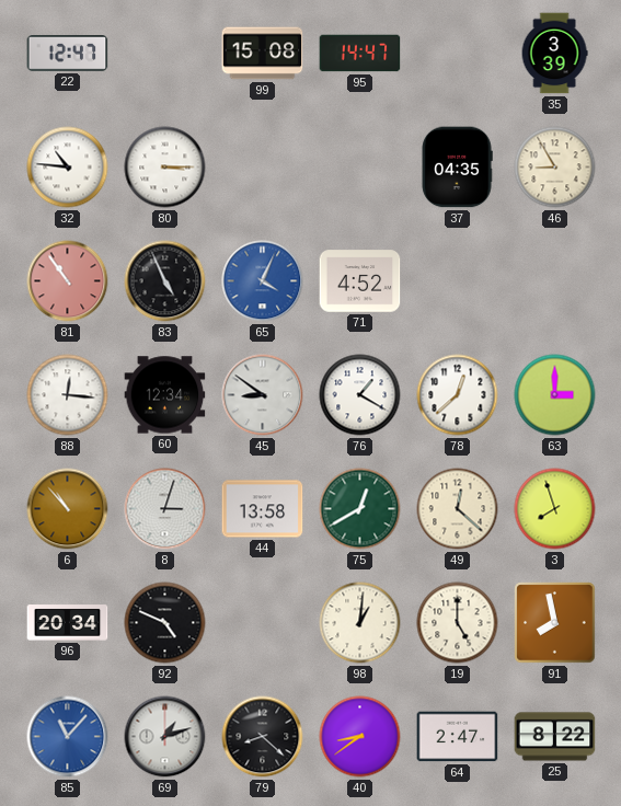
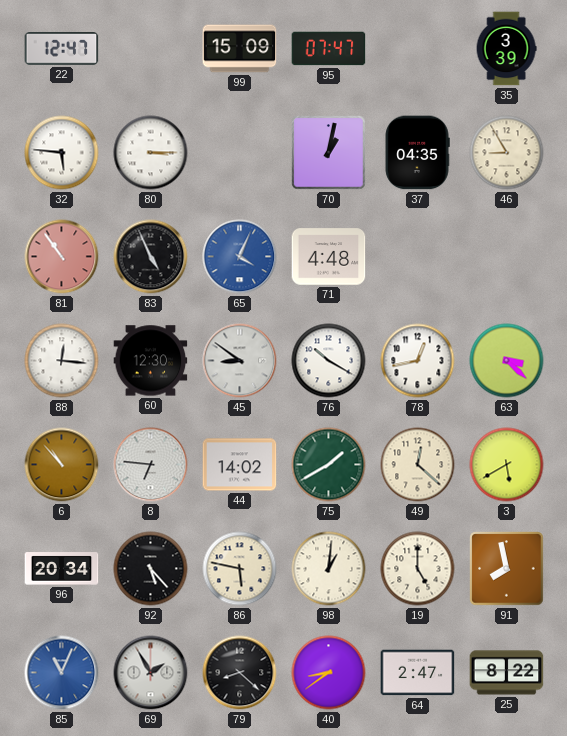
99: 15:08 -> 15:09 (240, 49)
95: 14:47 -> 07:47 (329, 49)
32: 10:46 -> 5:46 (62, 153)
70: none -> 1:02 (329, 153)
71: 4:52 -> 4:48 (329, 257)
60: 12:34 -> 12:30 (151, 361)
76: 1:20 -> 10:20 (329, 361)
78: 12:38 -> 12:43 (418, 361)
63: 3:00 -> 3:22 (507, 361)
8: 3:03 -> 6:46 (151, 465)
44: 13:58 -> 14:02 (240, 465)
75: 12:40 -> 1:40 (329, 465)
3: 7:57 -> 5:40 (507, 465)
92: 4:49 -> 5:23 (151, 569)
86: none -> 5:47 (240, 569)
85: 11:07 -> 11:04 (62, 673)
69: 1:12 -> 1:55 (151, 673)
